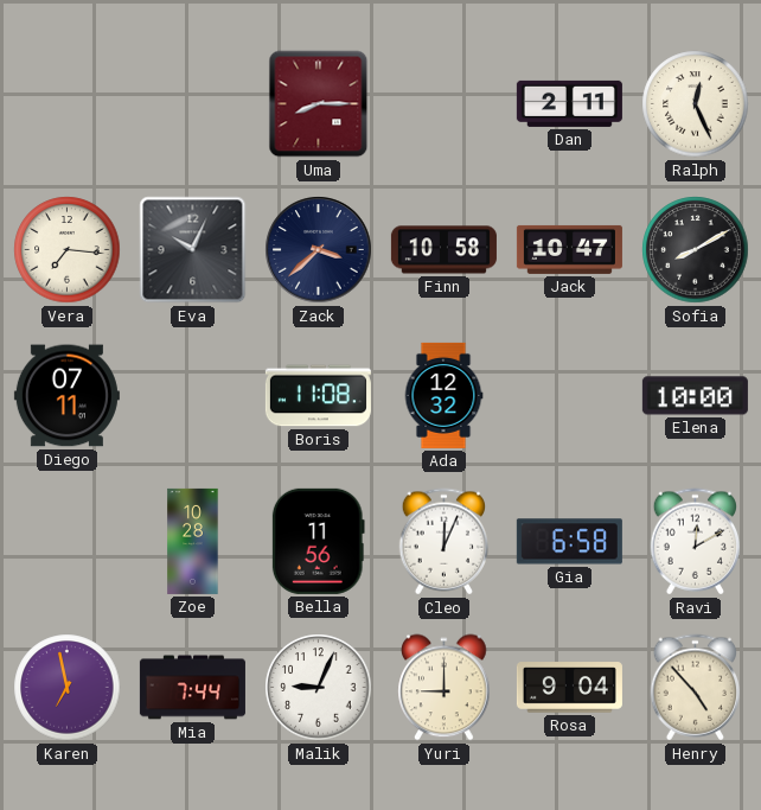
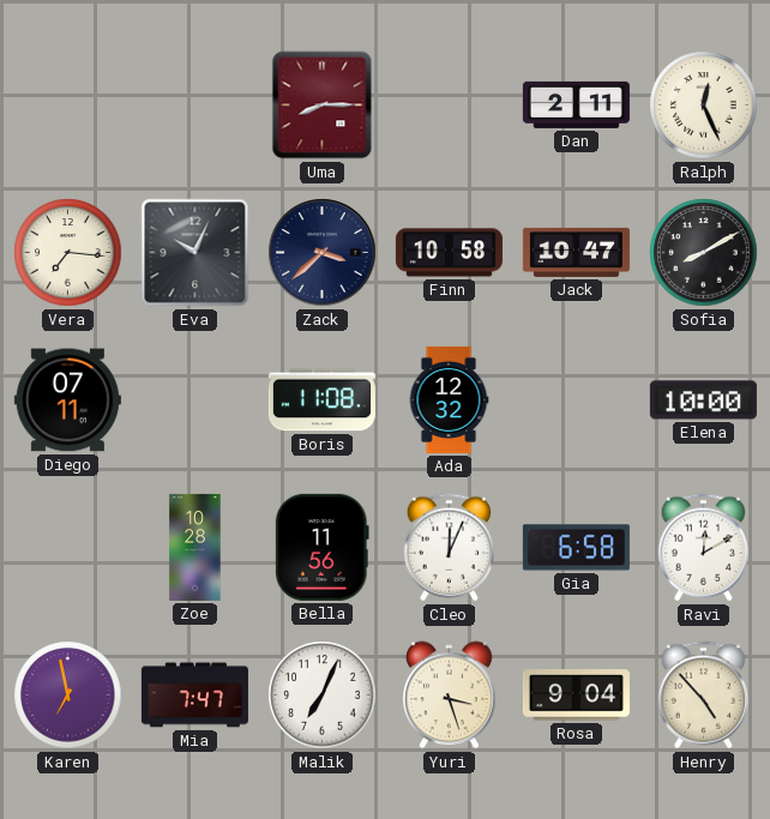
Mia: 7:44 -> 7:47 (194, 695)
Malik: 9:04 -> 7:04 (323, 695)
Yuri: 9:00 -> 3:27 (450, 695)
